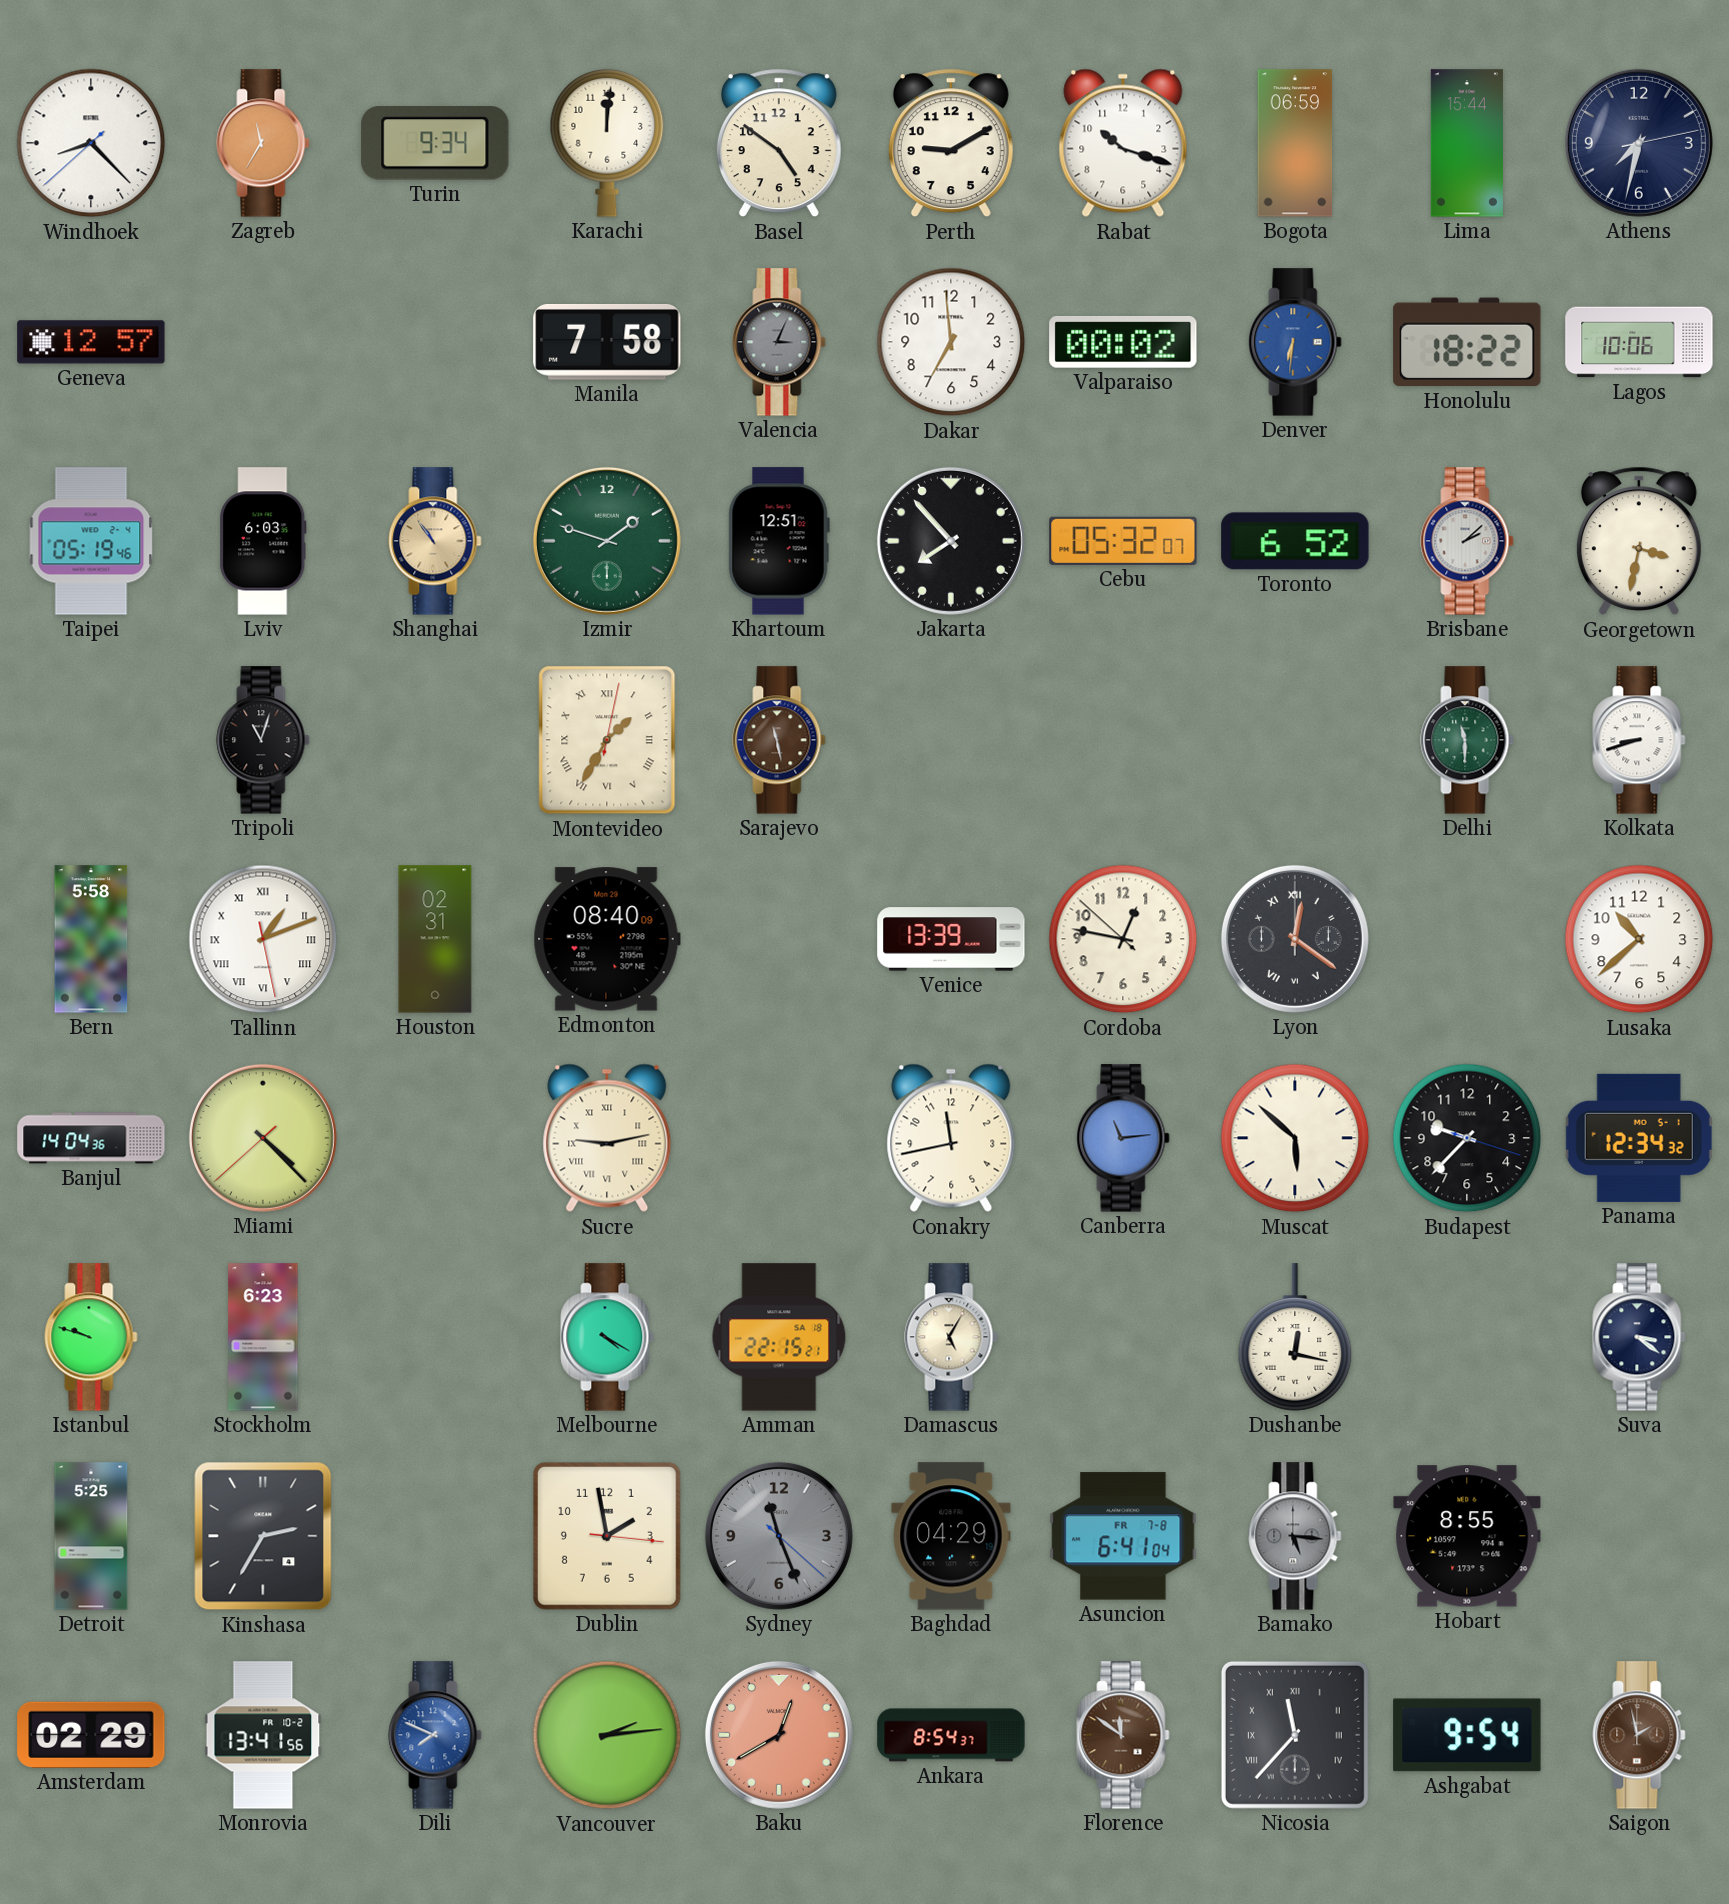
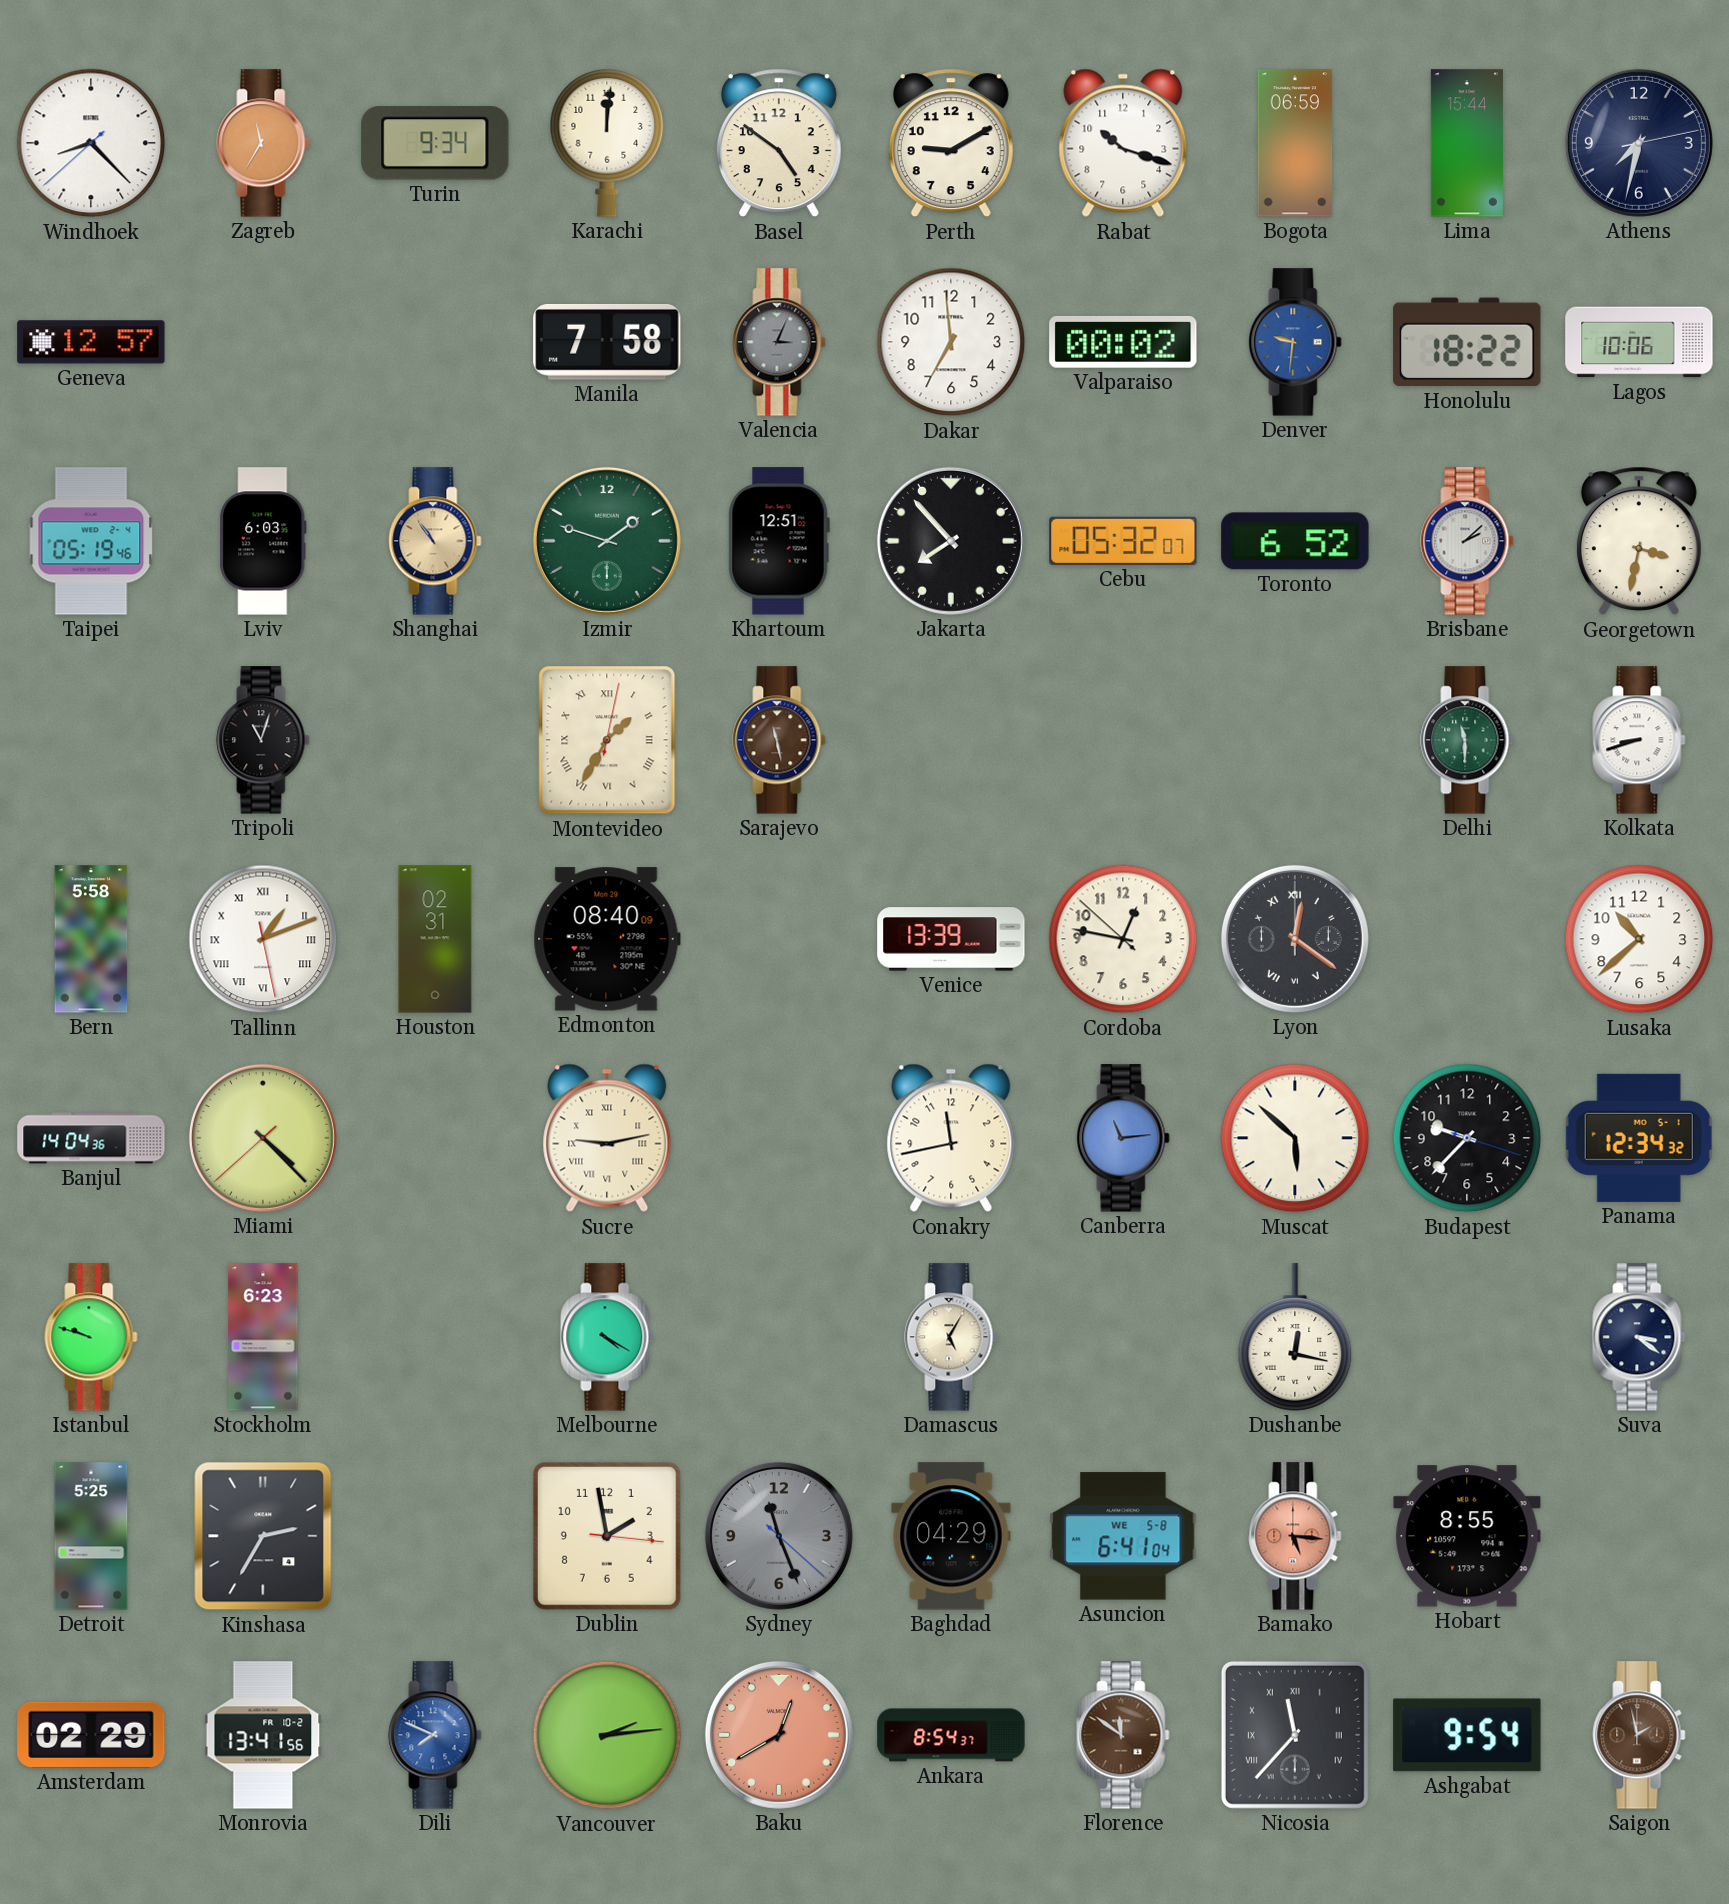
Denver: 6:31 -> 9:31 (1295, 342)
Amman: 22:15 -> none (779, 1337)
Asuncion date: FR 7-8 -> WE 5-8 (1123, 1536)
Bamako dial: grey -> salmon (1295, 1536)
